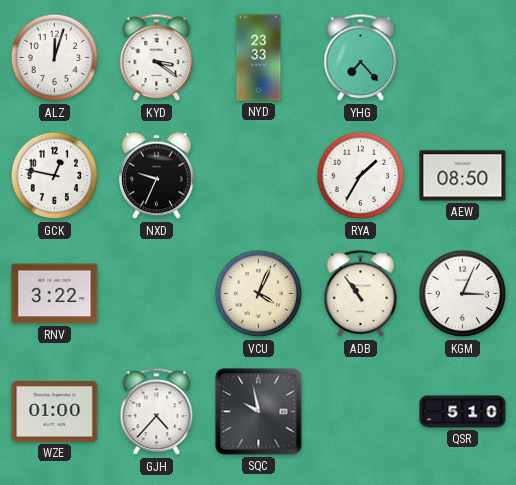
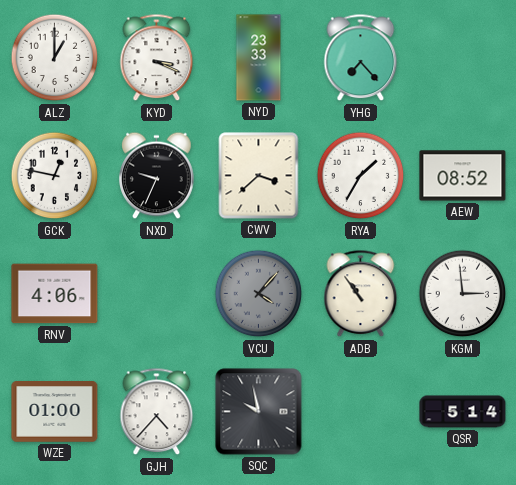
ALZ: 12:03 -> 1:00 (55, 58)
KYD: 3:21 -> 3:19 (157, 58)
CWV: none -> 3:38 (259, 176)
AEW: 08:50 -> 08:52 (463, 176)
RNV: 3:22 -> 4:06 (55, 294)
VCU: 4:04 -> 4:07 (259, 294)
VCU dial: cream -> grey (259, 294)
KGM: 3:04 -> 2:59 (463, 294)
QSR: 5:10 -> 5:14 (463, 412)
